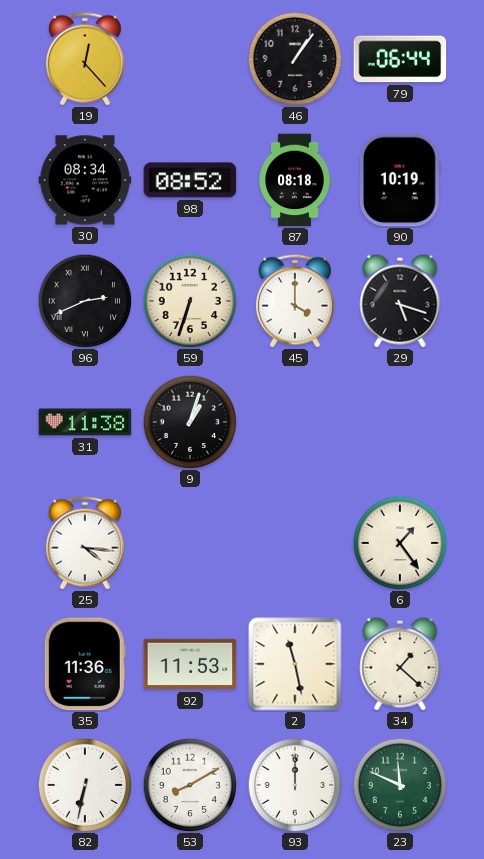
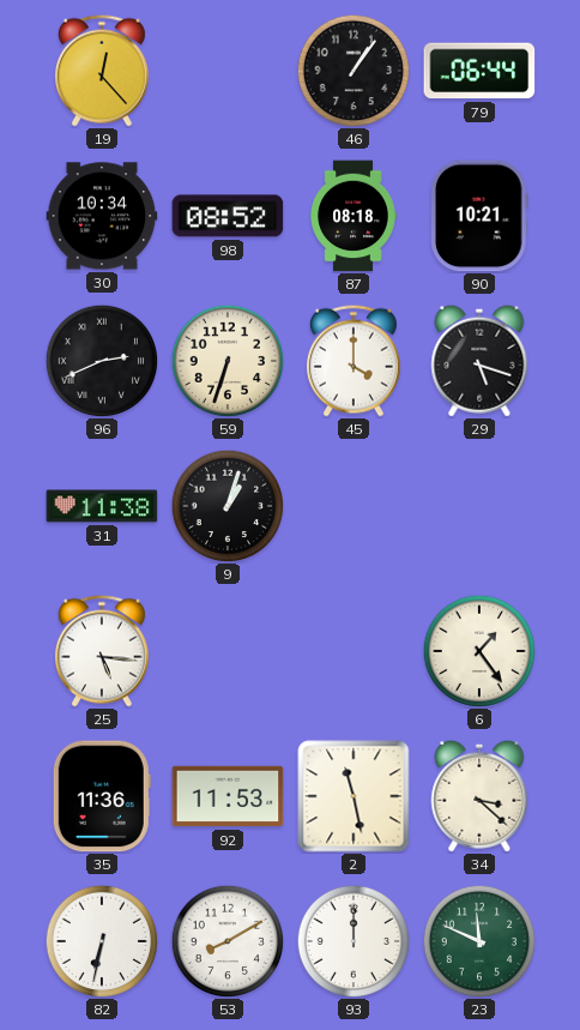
30: 08:34 -> 10:34 (102, 216)
90: 10:19 -> 10:21 (481, 216)
25: 4:16 -> 5:16 (102, 651)
34: 1:22 -> 3:22 (479, 796)
